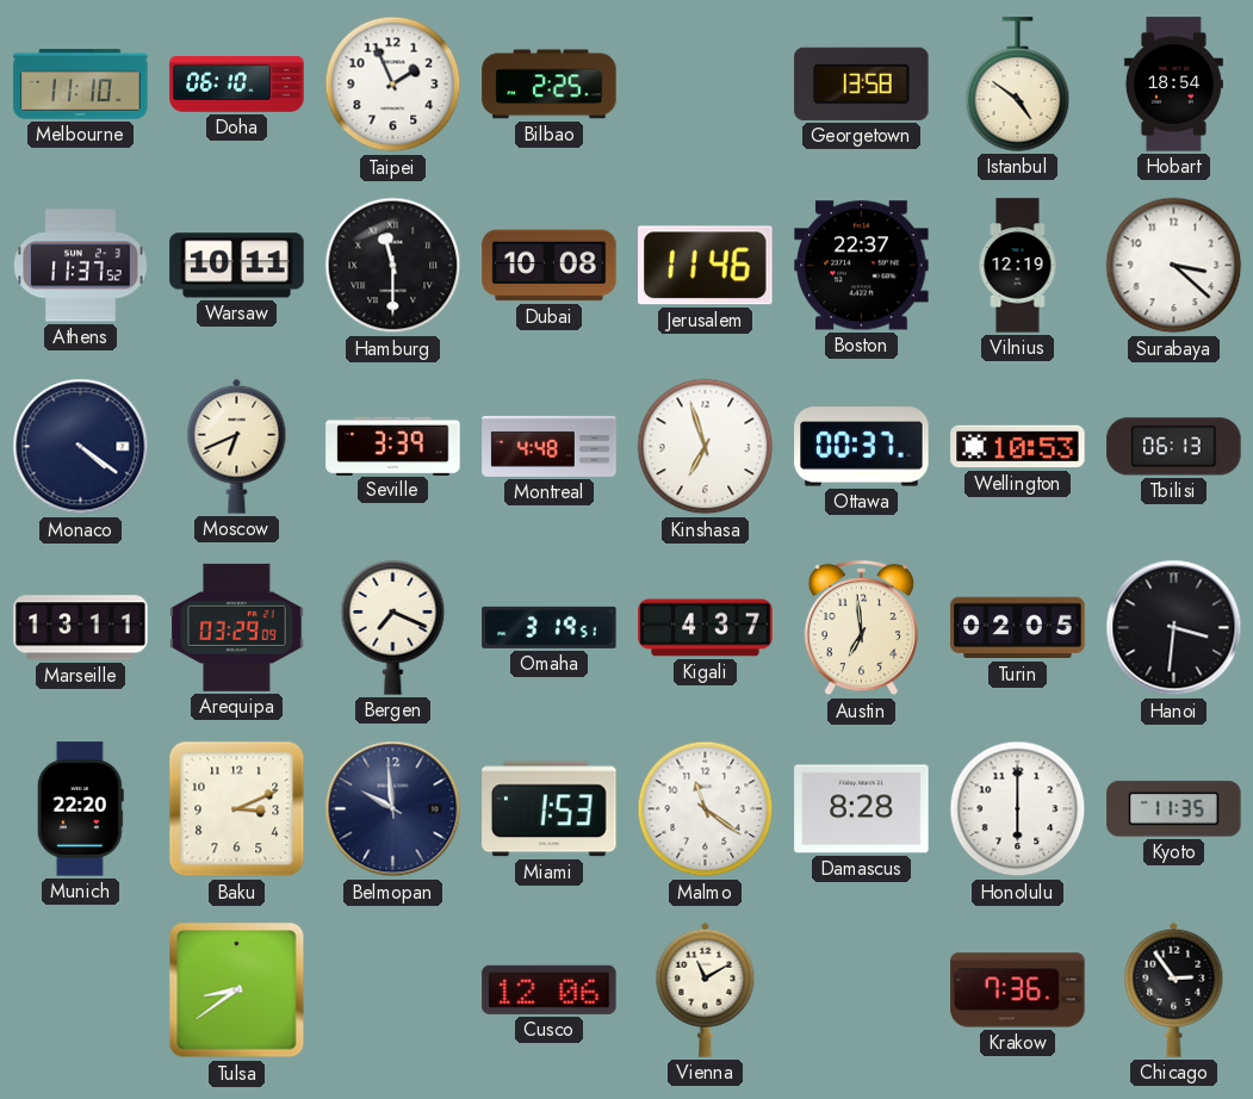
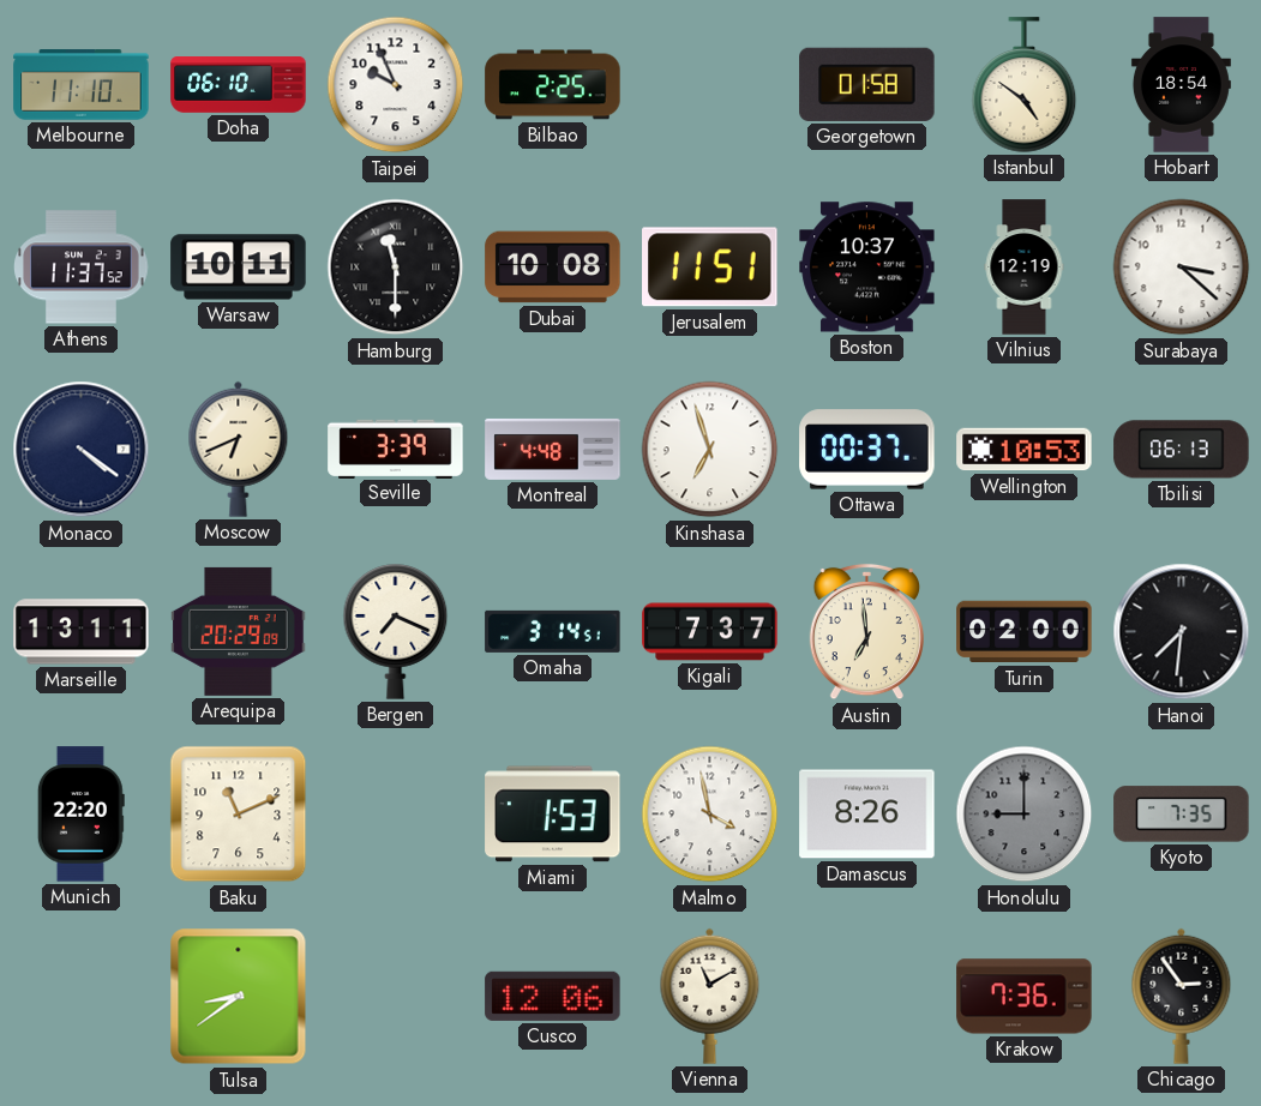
Taipei: 1:56 -> 9:56 (396, 85)
Georgetown: 13:58 -> 01:58 (867, 84)
Jerusalem: 11:46 -> 11:51 (710, 268)
Boston: 22:37 -> 10:37 (867, 268)
Arequipa: 03:29 -> 20:29 (239, 631)
Omaha: 3:19 -> 3:14 (553, 631)
Kigali: 4:37 -> 7:37 (710, 632)
Turin: 02:05 -> 02:00 (1025, 632)
Hanoi: 3:31 -> 7:31 (1182, 632)
Baku: 3:11 -> 11:11 (239, 815)
Belmopan: 9:59 -> none (393, 809)
Malmo: 11:21 -> 3:58 (710, 815)
Damascus: 8:28 -> 8:26 (867, 815)
Honolulu: 6:00 -> 9:00 (1025, 815)
Honolulu dial: white -> grey (1025, 815)
Kyoto: 11:35 -> 7:35 (1182, 815)
